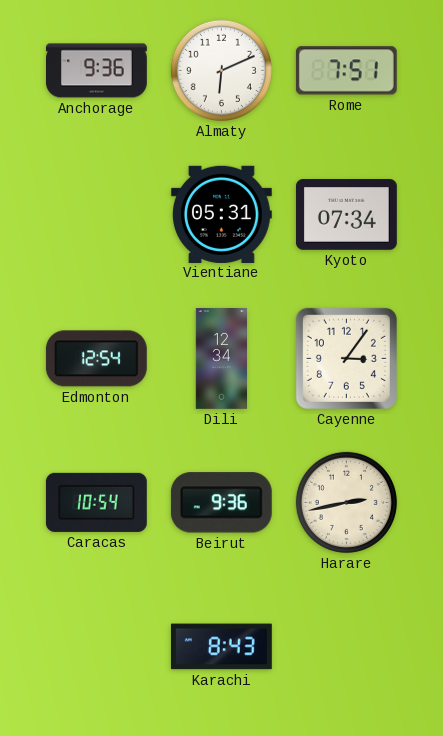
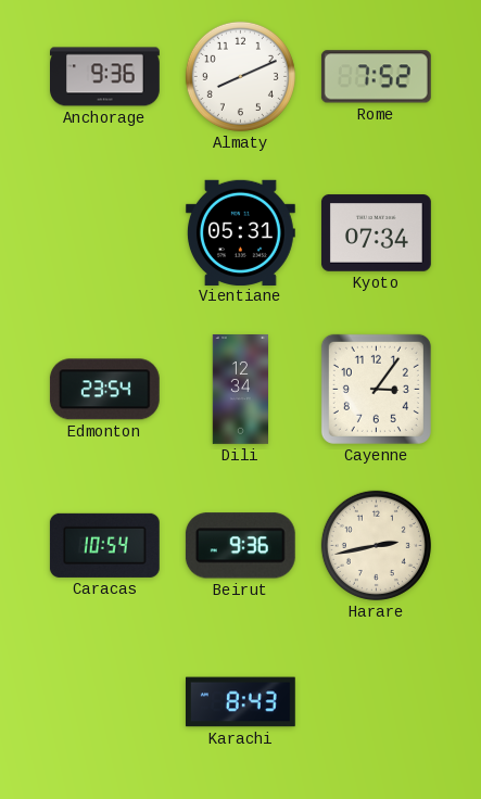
Almaty: 6:11 -> 8:11 (240, 76)
Rome: 7:51 -> 7:52 (376, 77)
Edmonton: 12:54 -> 23:54 (104, 390)
